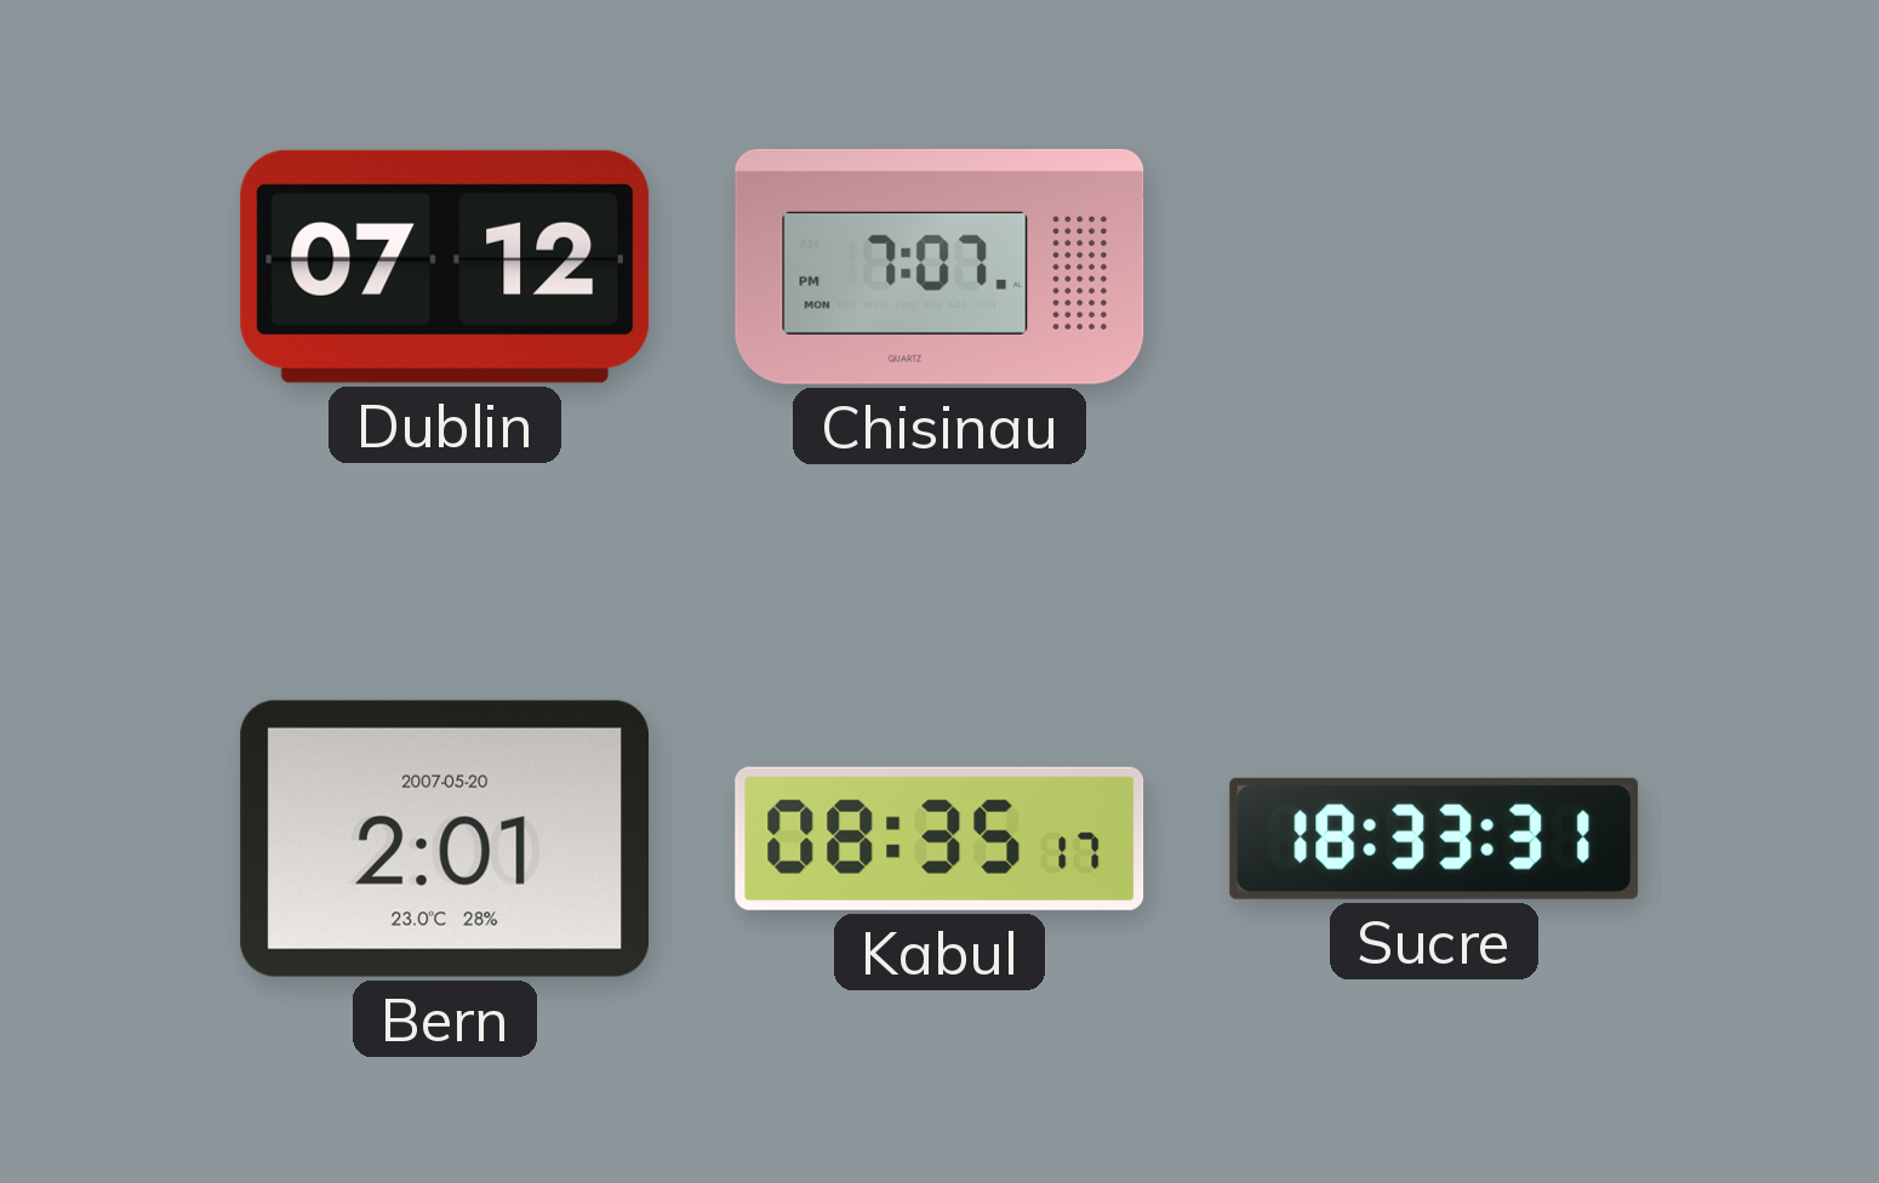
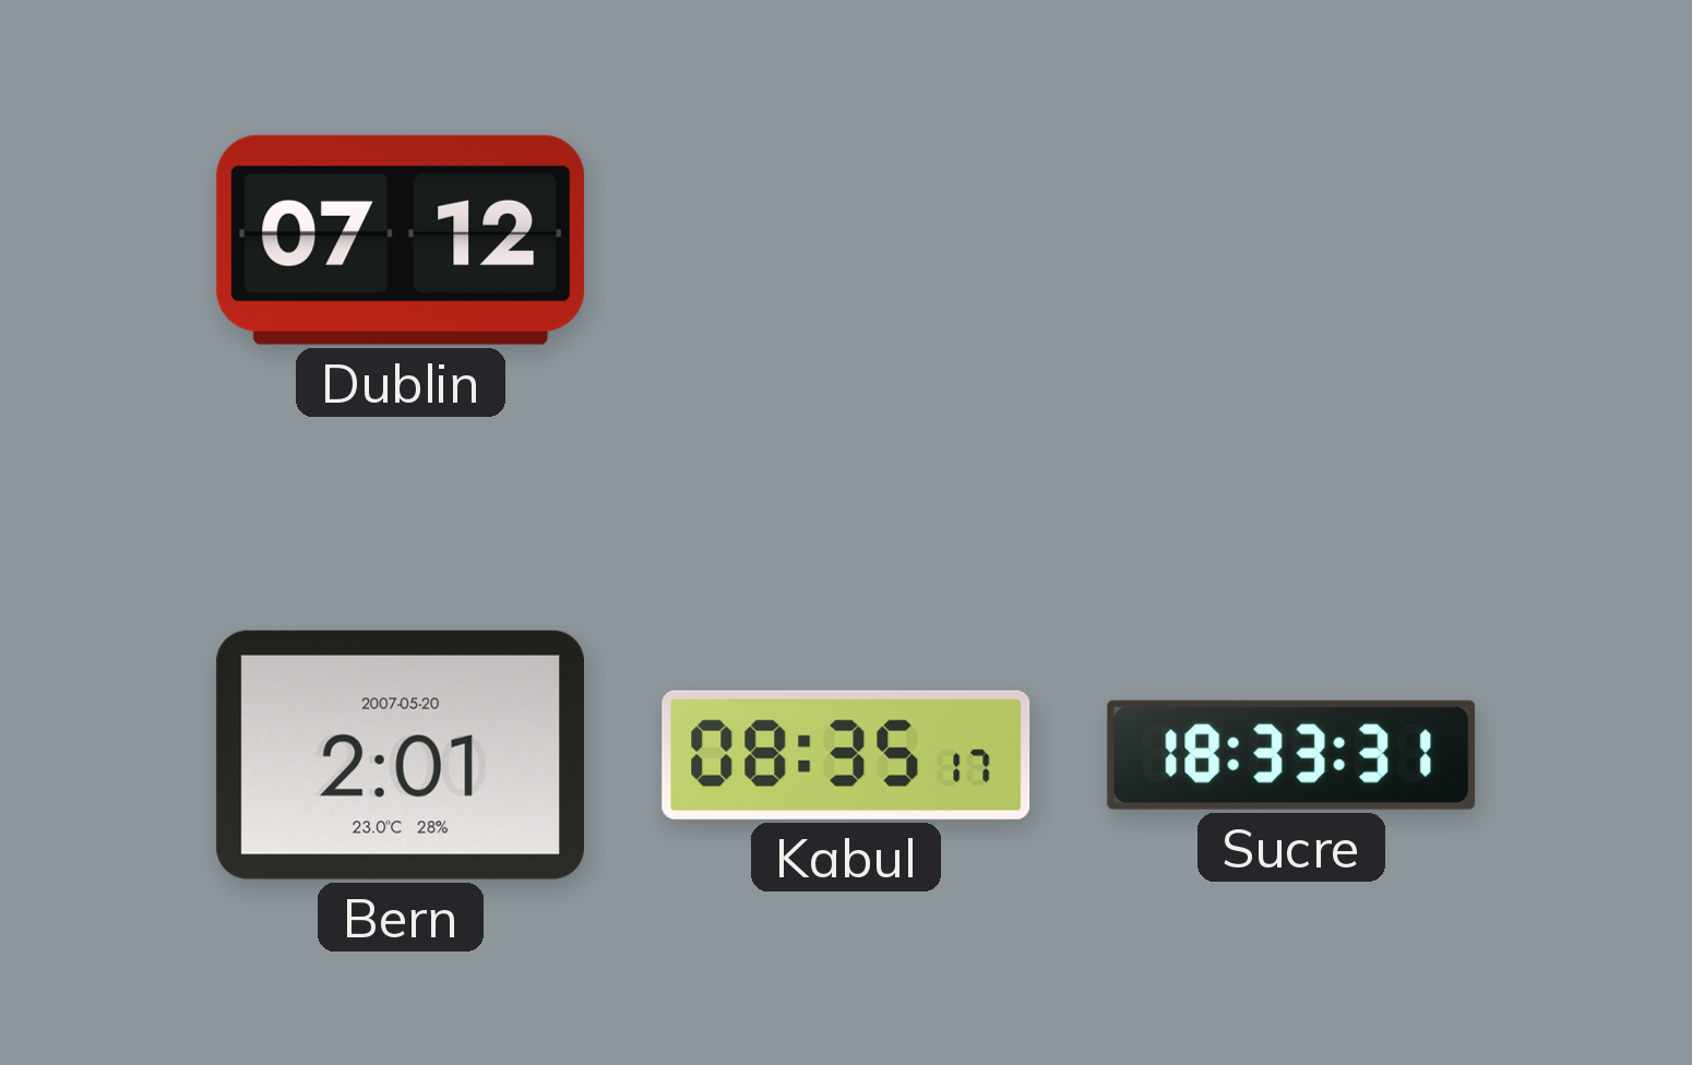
Chisinau: 7:07 -> none (939, 267)
